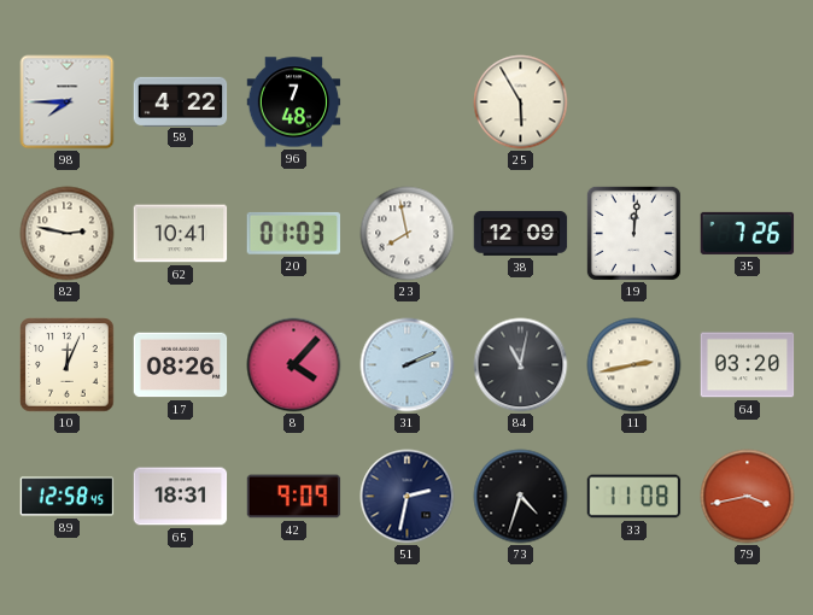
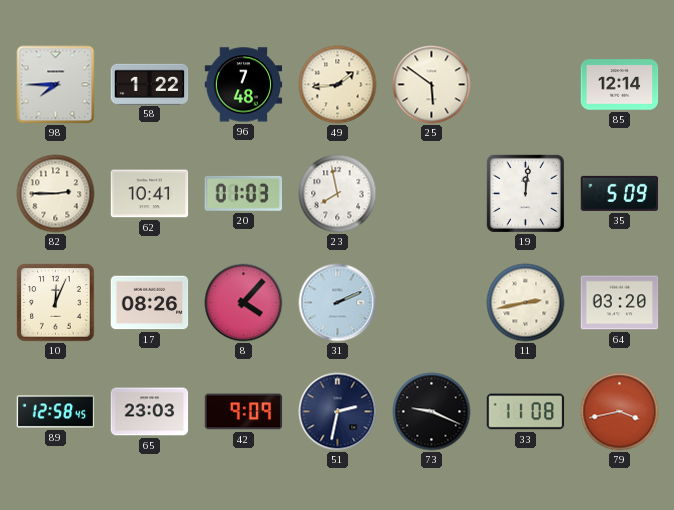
58: 4:22 -> 1:22 (150, 84)
49: none -> 1:44 (338, 85)
25: 5:55 -> 5:51 (432, 85)
85: none -> 12:14 (620, 85)
82: 2:47 -> 2:45 (56, 194)
38: 12:09 -> none (521, 233)
35: 7:26 -> 5:09 (620, 193)
84: 11:02 -> none (521, 365)
65: 18:31 -> 23:03 (150, 412)
73: 4:33 -> 9:19 (432, 412)
